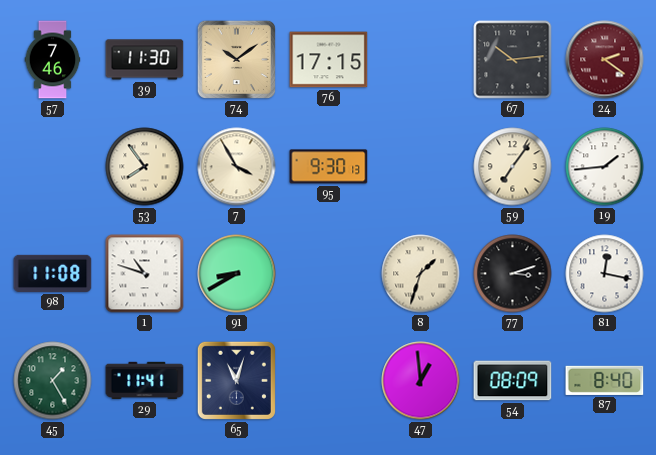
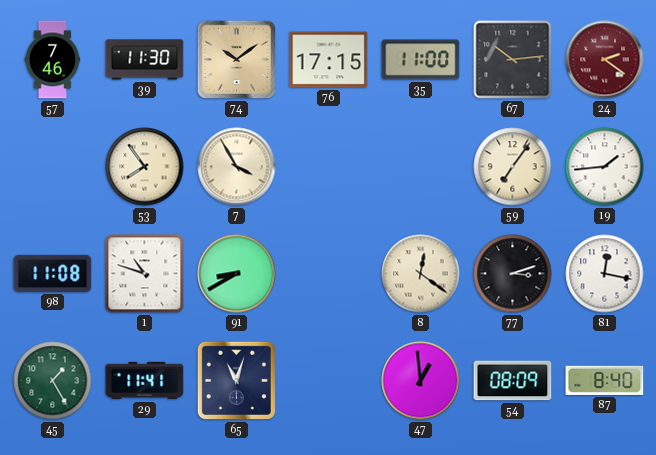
35: none -> 11:00 (421, 60)
95: 9:30 -> none (329, 167)
8: 1:33 -> 12:21 (421, 274)
